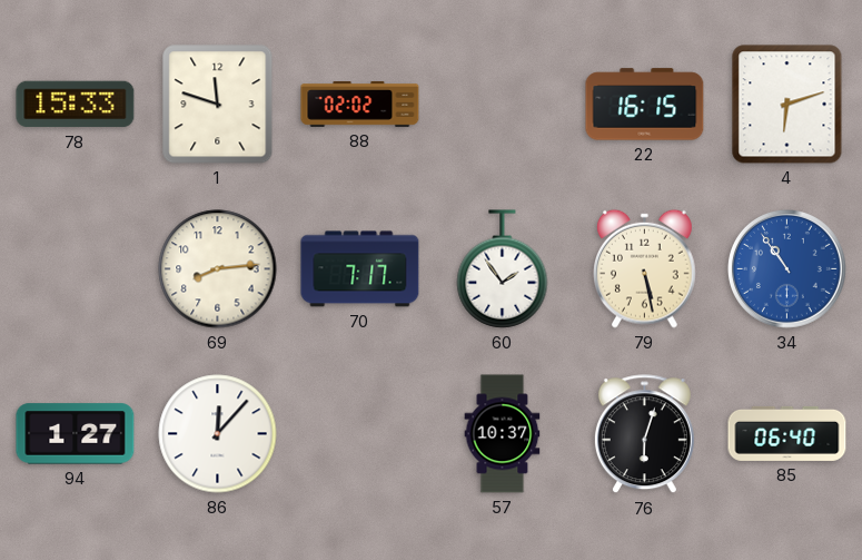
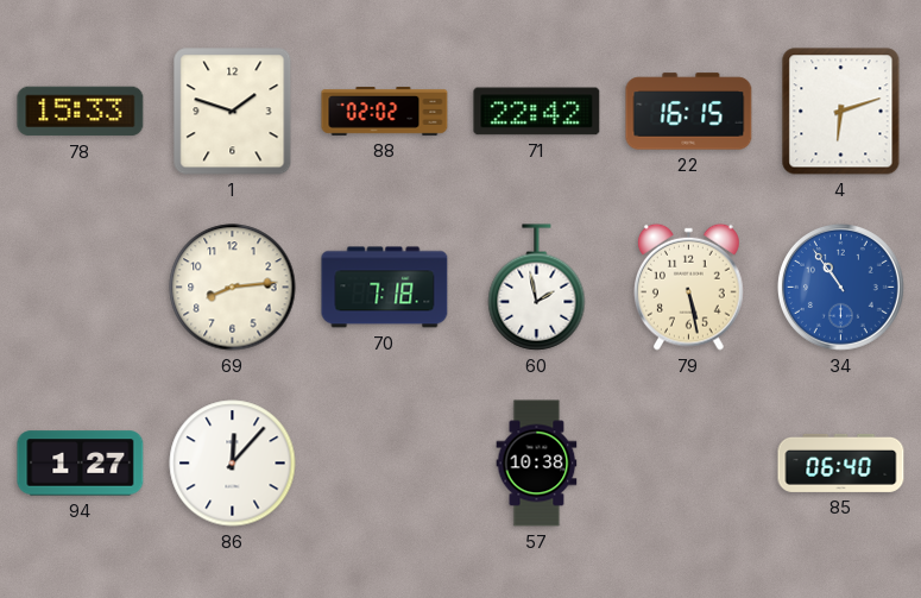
1: 11:48 -> 1:48 (233, 112)
71: none -> 22:42 (537, 112)
70: 7:17 -> 7:18 (385, 288)
60: 1:54 -> 1:58 (537, 288)
57: 10:37 -> 10:38 (537, 464)
76: 6:03 -> none (644, 434)
